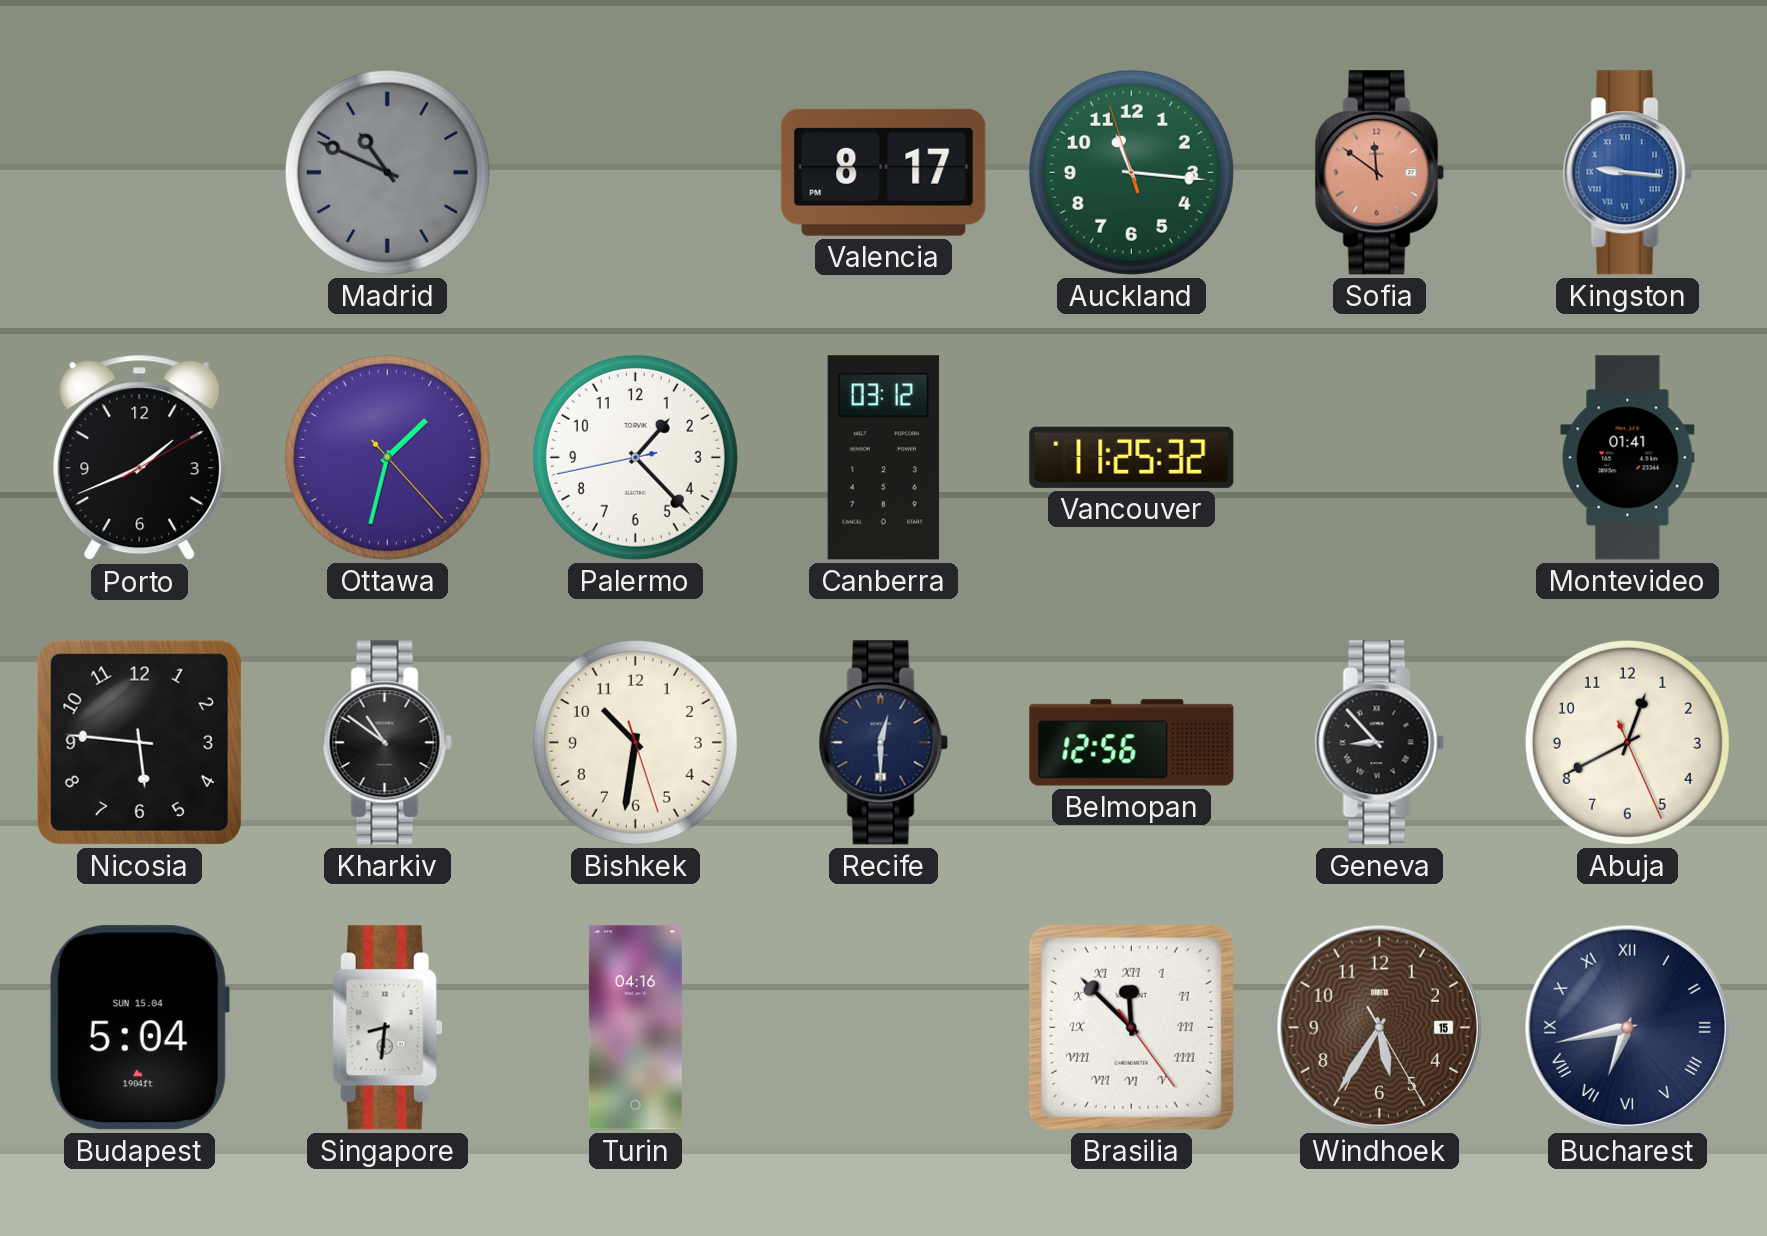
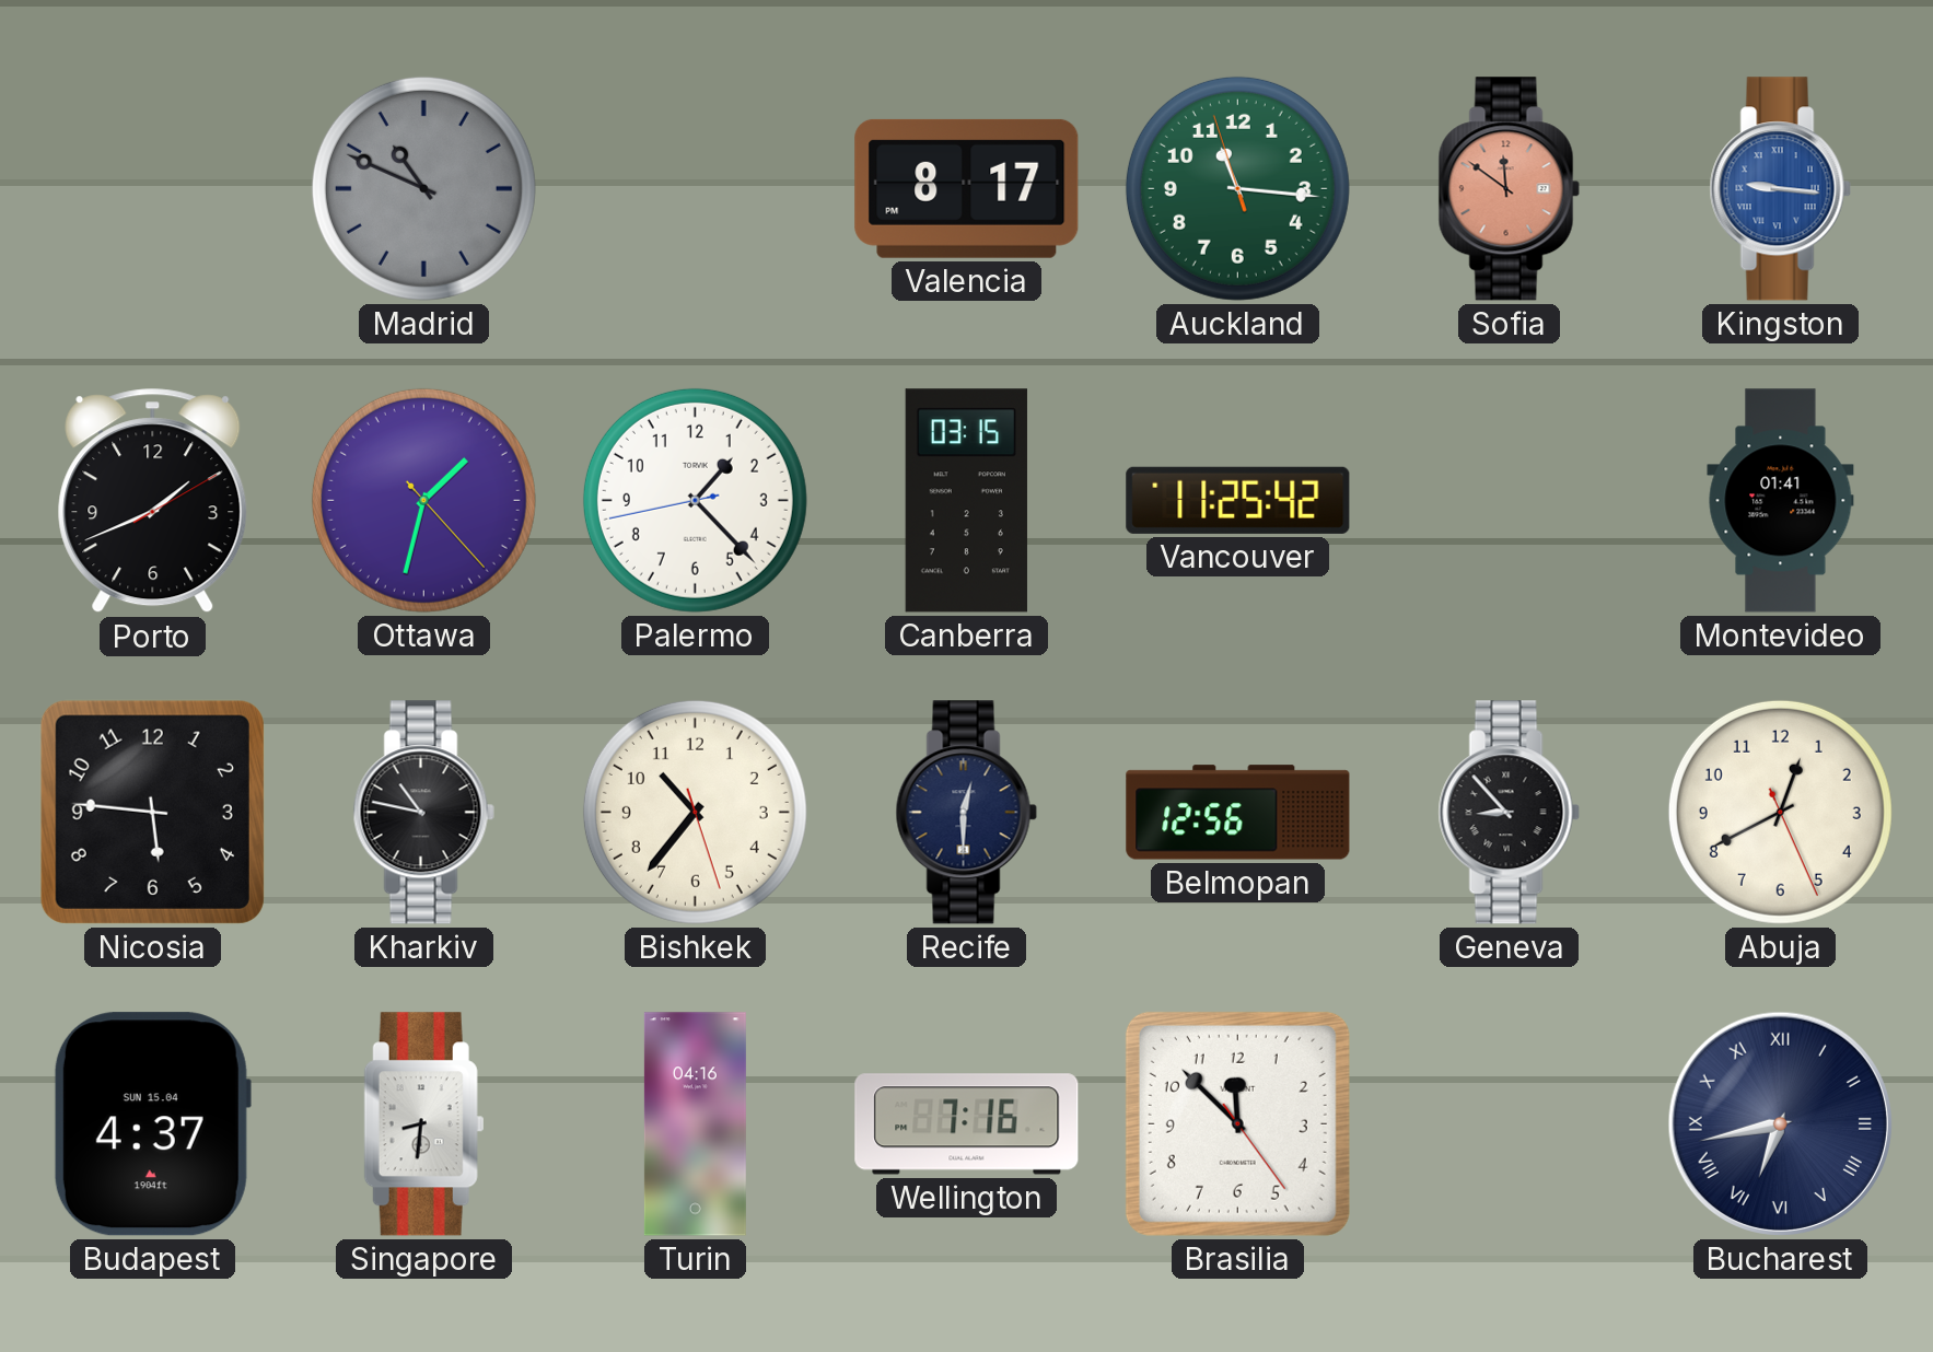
Canberra: 03:12 -> 03:15 (966, 501)
Vancouver: 11:25:32 -> 11:25:42 (1238, 500)
Kharkiv: 10:51 -> 10:47 (423, 813)
Bishkek: 10:31 -> 10:36 (695, 812)
Budapest: 5:04 -> 4:37 (152, 1124)
Wellington: none -> 7:16 (967, 1124)
Brasilia numerals: Roman -> Arabic (1237, 1123)
Windhoek: 5:35 -> none (1379, 1027)
